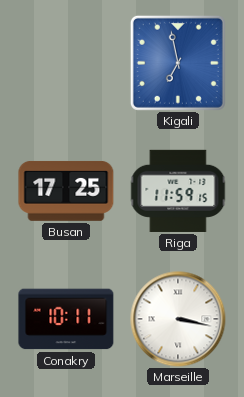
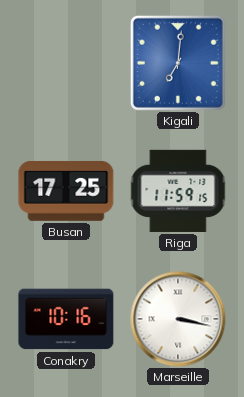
Kigali: 6:58 -> 7:01 (178, 63)
Conakry: 10:11 -> 10:16 (66, 319)
